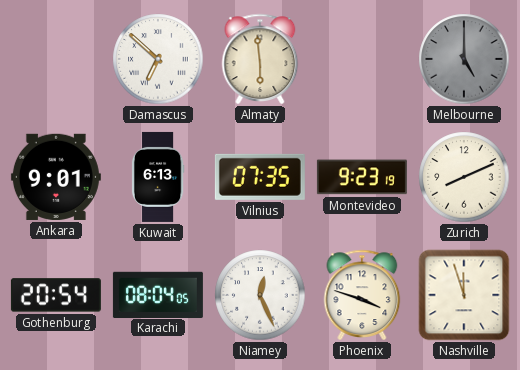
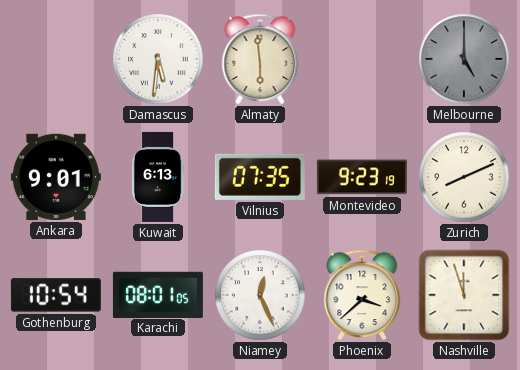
Damascus: 6:52 -> 5:31 (158, 59)
Gothenburg: 20:54 -> 10:54 (56, 295)
Karachi: 08:04 -> 08:01 (158, 294)
Phoenix: 3:48 -> 3:38 (362, 295)
